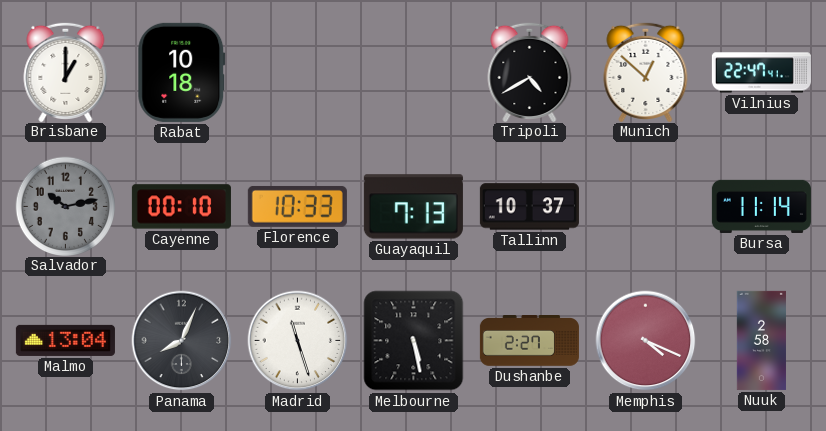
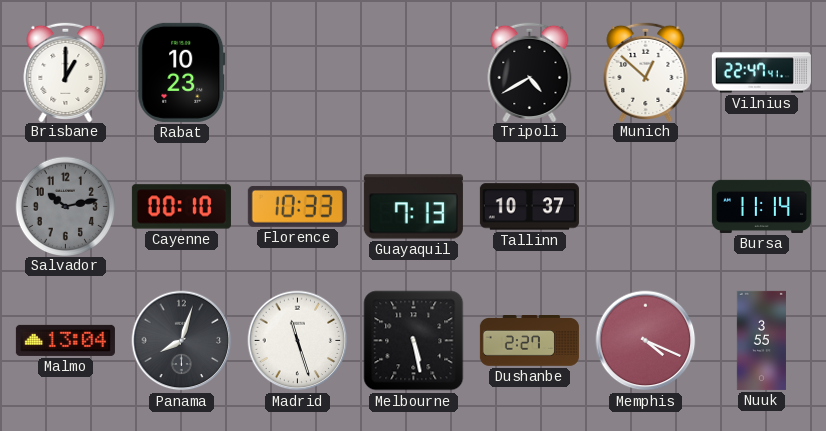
Rabat: 10:18 -> 10:23 (182, 72)
Panama: 8:04 -> 8:03 (182, 341)
Nuuk: 2:58 -> 3:55 (761, 340)
